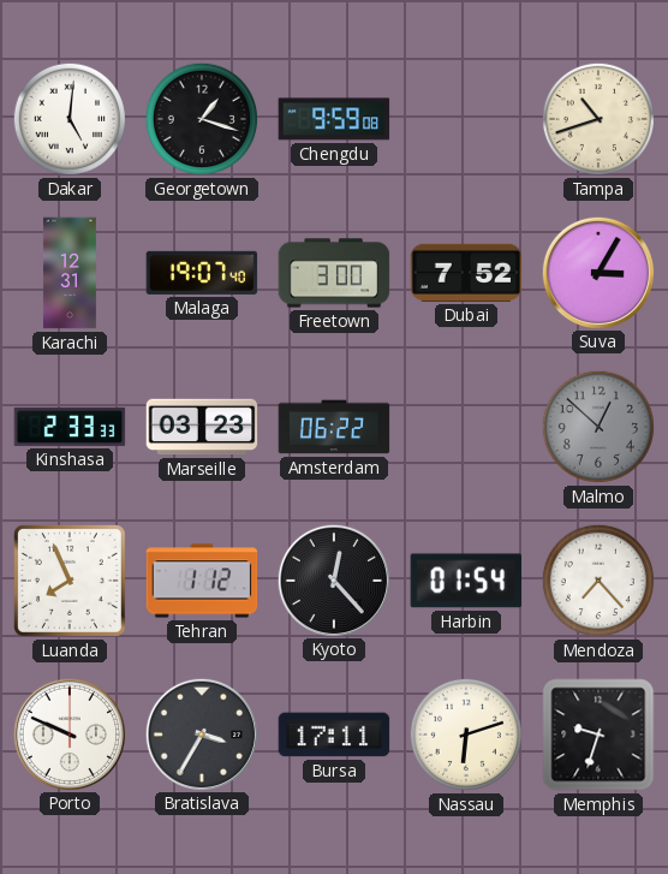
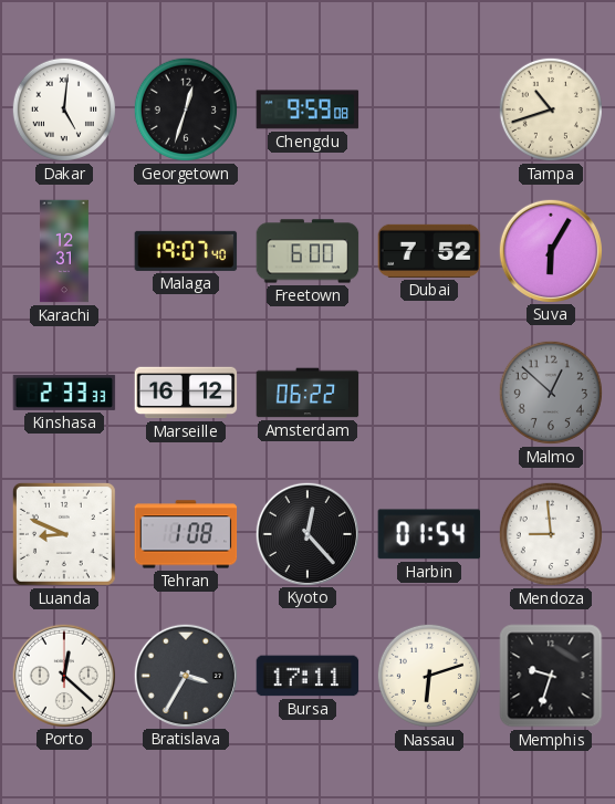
Georgetown: 1:18 -> 12:33 (186, 109)
Freetown: 3:00 -> 6:00 (307, 251)
Suva: 3:05 -> 6:05 (550, 250)
Marseille: 03:23 -> 16:12 (186, 393)
Luanda: 7:56 -> 8:49 (64, 534)
Tehran: 1:12 -> 1:08 (186, 534)
Mendoza: 7:23 -> 8:59 (551, 534)
Porto: 9:49 -> 12:22 (63, 675)
